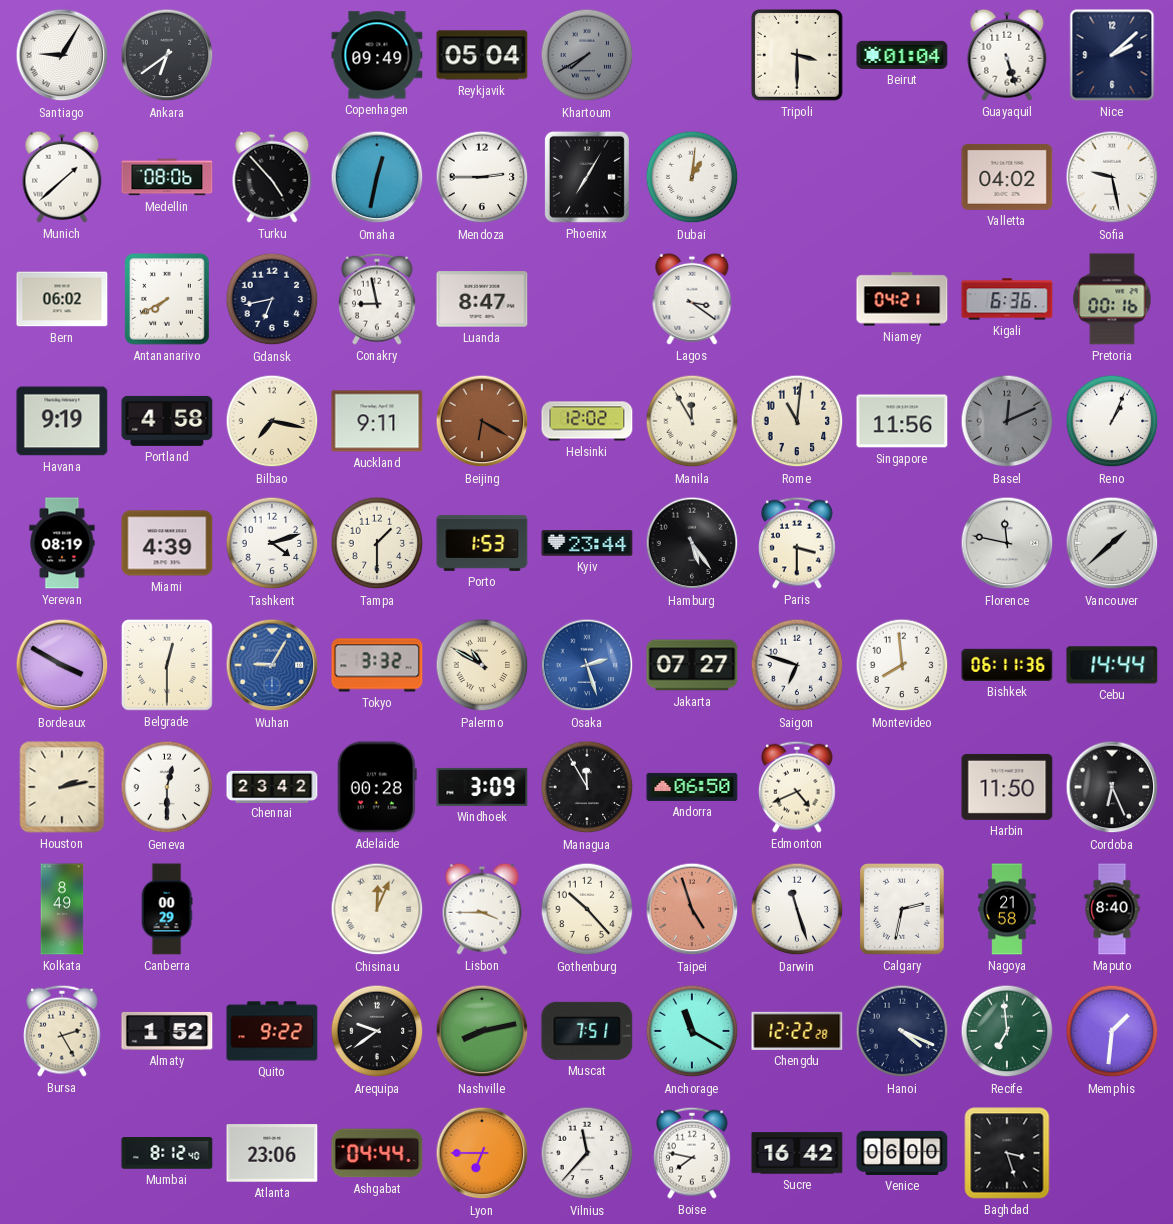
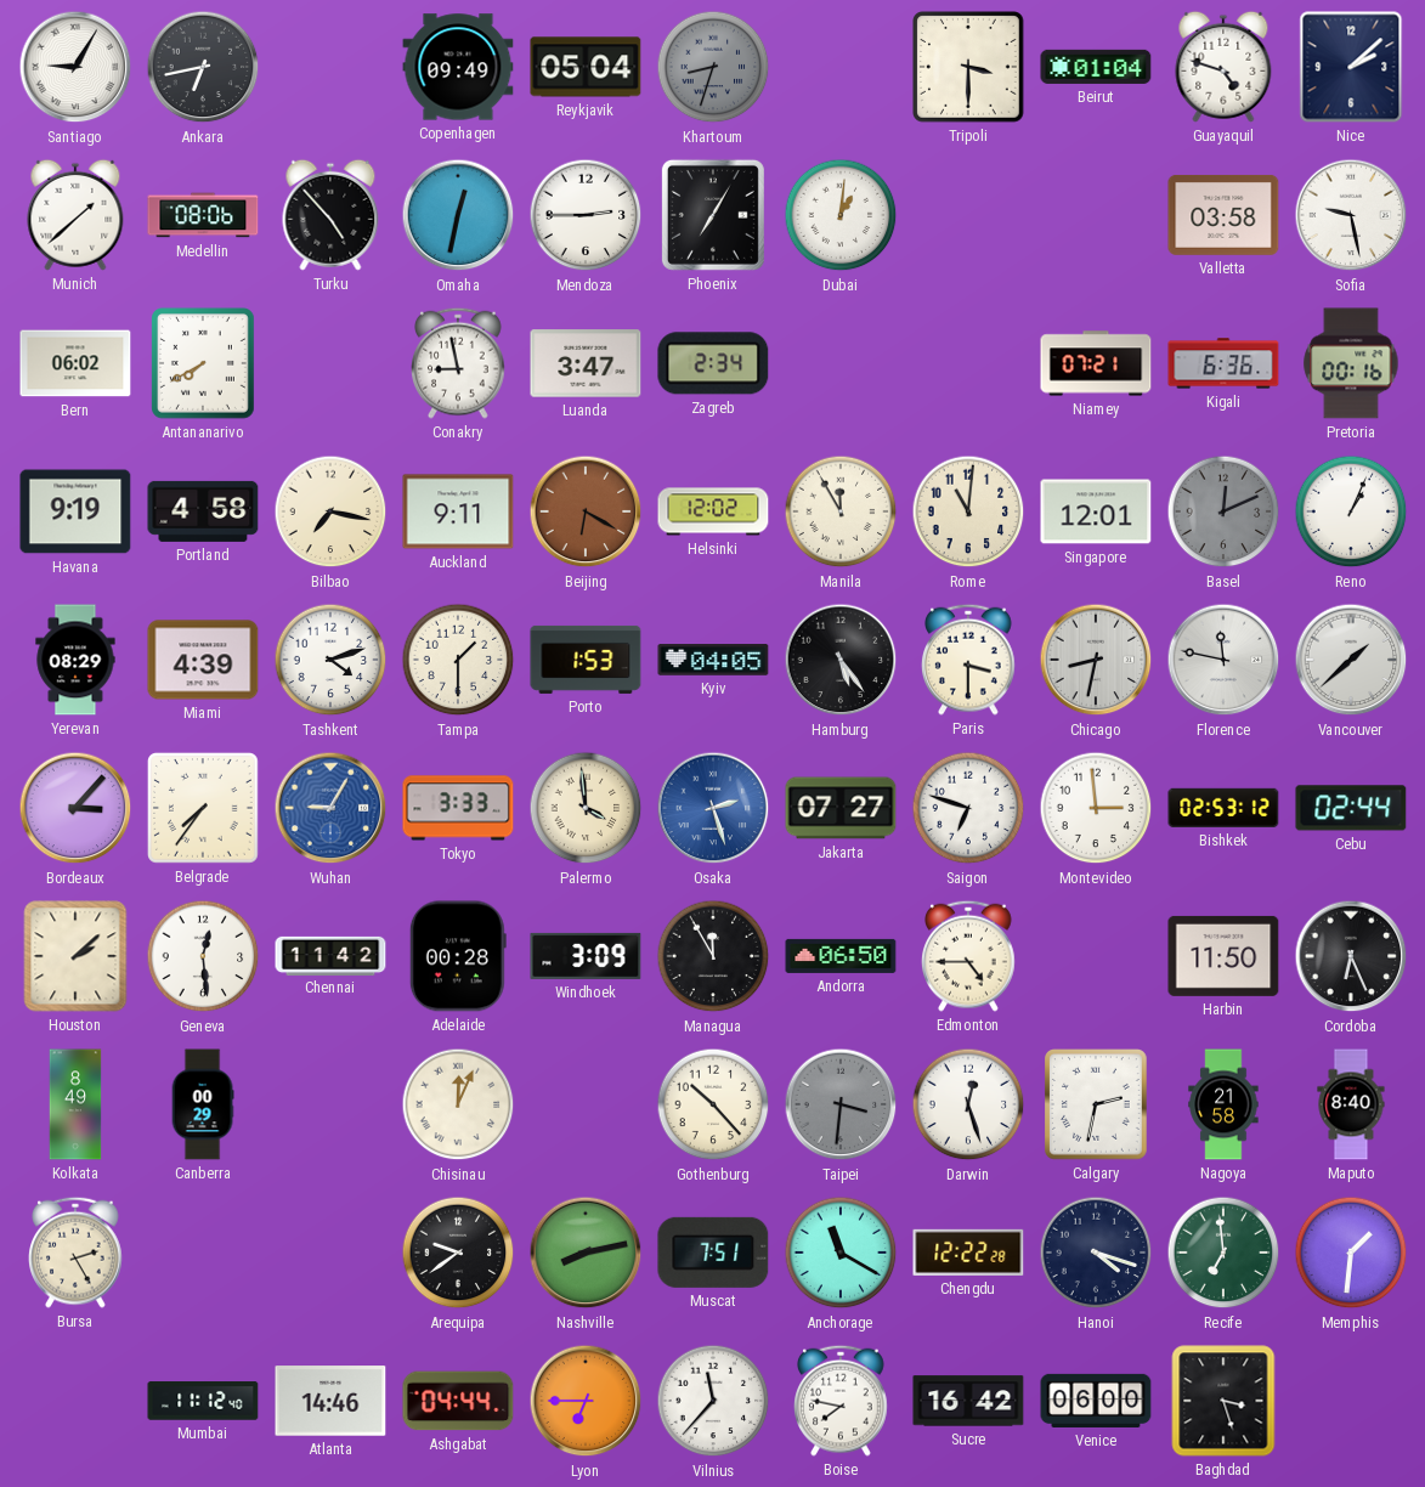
Ankara: 6:39 -> 6:43 (203, 67)
Khartoum: 7:40 -> 8:33 (713, 67)
Guayaquil: 5:27 -> 4:48 (1223, 67)
Valletta: 04:02 -> 03:58 (1223, 215)
Gdansk: 6:43 -> none (272, 299)
Luanda: 8:47 -> 3:47 (586, 363)
Zagreb: none -> 2:34 (713, 363)
Lagos: 3:21 -> none (692, 299)
Niamey: 04:21 -> 07:21 (1096, 363)
Singapore: 11:56 -> 12:01 (1096, 511)
Yerevan: 08:19 -> 08:29 (75, 660)
Kyiv: 23:44 -> 04:05 (713, 660)
Chicago: none -> 8:32 (1096, 660)
Bordeaux: 3:50 -> 3:07 (75, 808)
Belgrade: 12:30 -> 7:36 (204, 809)
Tokyo: 3:32 -> 3:33 (458, 808)
Palermo: 10:50 -> 3:59 (586, 808)
Montevideo: 7:59 -> 2:59 (1096, 808)
Bishkek: 06:11 -> 02:53 (1223, 808)
Cebu: 14:44 -> 02:44 (1351, 808)
Houston: 2:13 -> 2:08 (75, 956)
Geneva: 12:30 -> 12:29 (203, 956)
Chennai: 23:42 -> 11:42 (330, 955)
Edmonton: 4:41 -> 4:45 (969, 956)
Lisbon: 3:45 -> none (482, 909)
Taipei: 4:57 -> 3:31 (841, 1104)
Taipei dial: salmon -> grey (841, 1104)
Darwin: 11:27 -> 12:27 (968, 1104)
Almaty: 1:52 -> none (167, 1031)
Quito: 9:22 -> none (272, 1031)
Hanoi: 4:19 -> 4:18 (1096, 1253)
Mumbai: 8:12 -> 11:12 (203, 1401)
Atlanta: 23:06 -> 14:46 (330, 1401)
